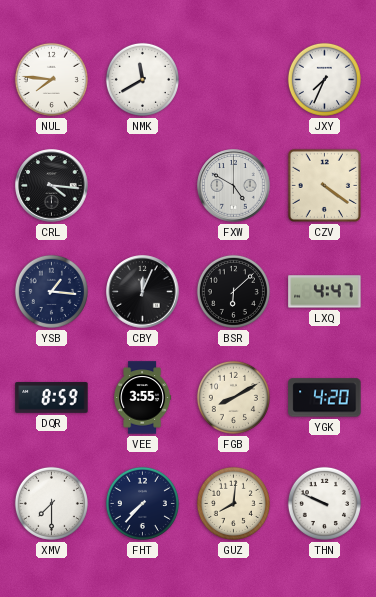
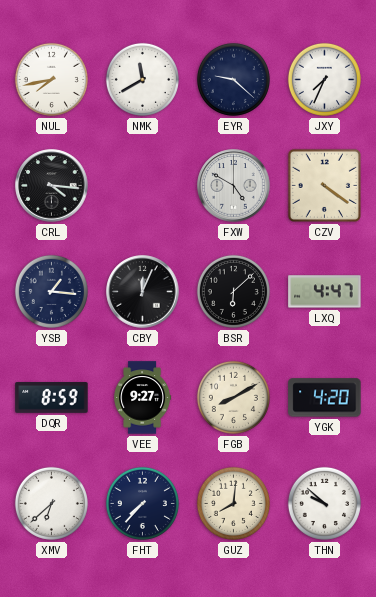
NUL: 7:46 -> 7:43 (51, 79)
EYR: none -> 9:22 (233, 79)
VEE: 3:55 -> 9:27 (143, 398)
XMV: 7:30 -> 6:38 (51, 503)
THN: 9:49 -> 9:52 (324, 503)
